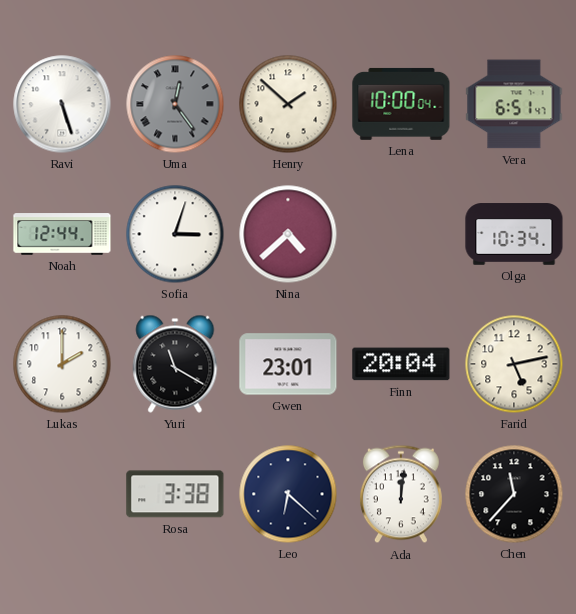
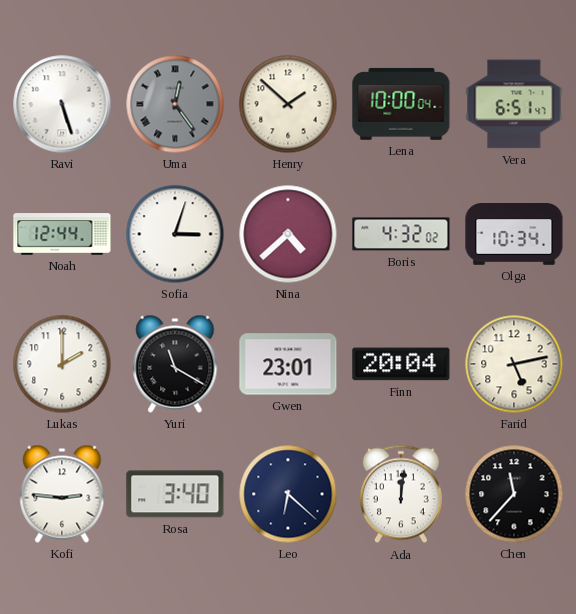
Boris: none -> 4:32 (401, 234)
Kofi: none -> 2:46 (62, 494)
Rosa: 3:38 -> 3:40 (175, 494)
